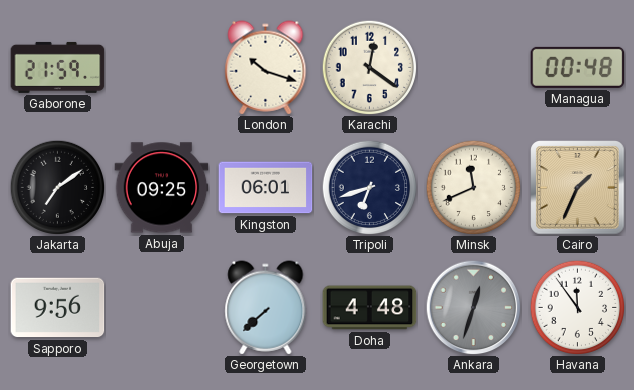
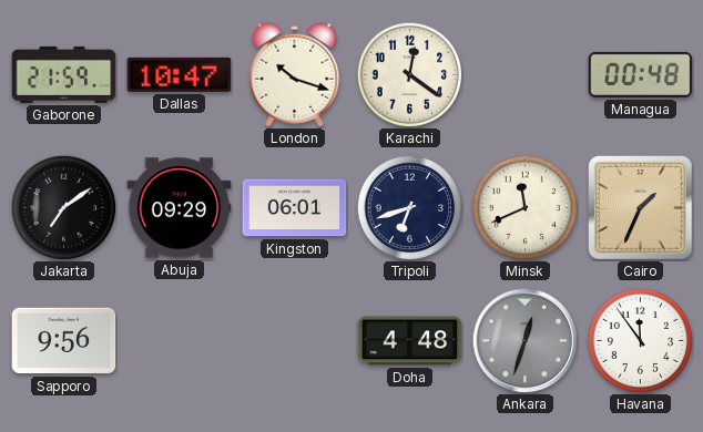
Dallas: none -> 10:47 (180, 74)
Abuja: 09:25 -> 09:29 (180, 208)
Georgetown: 7:38 -> none (266, 308)
